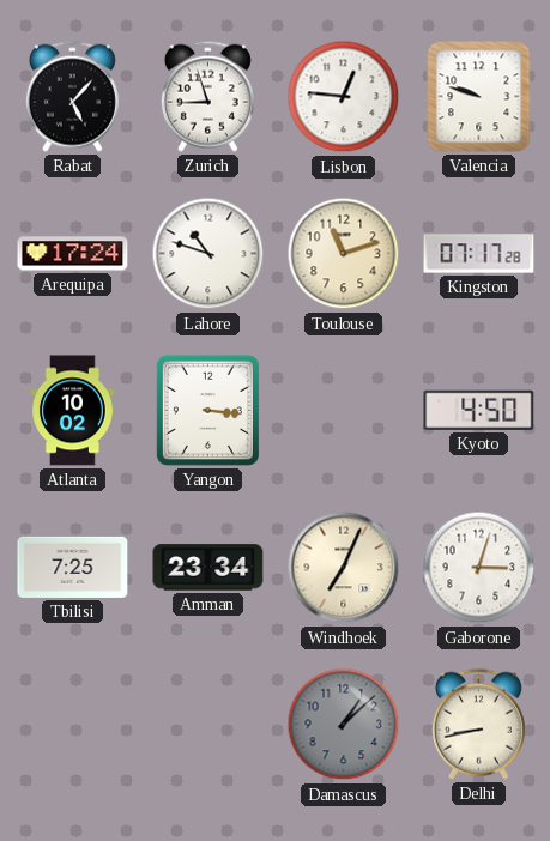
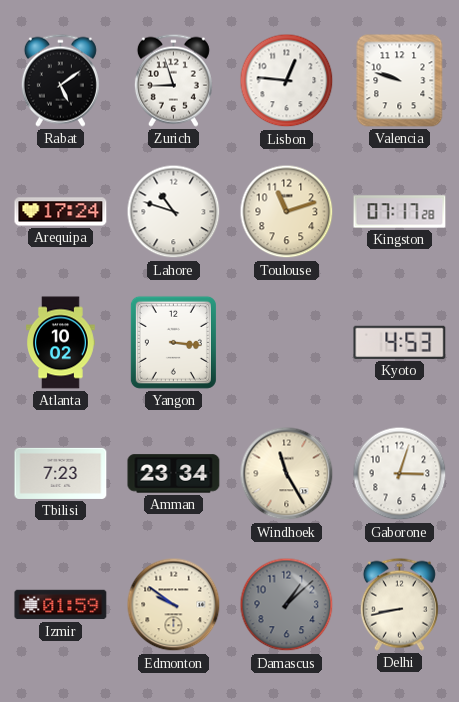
Rabat: 5:07 -> 5:09 (60, 80)
Kyoto: 4:50 -> 4:53 (400, 342)
Tbilisi: 7:25 -> 7:23 (61, 473)
Windhoek: 7:04 -> 11:25 (287, 474)
Izmir: none -> 01:59 (61, 605)
Edmonton: none -> 9:51 (174, 605)
